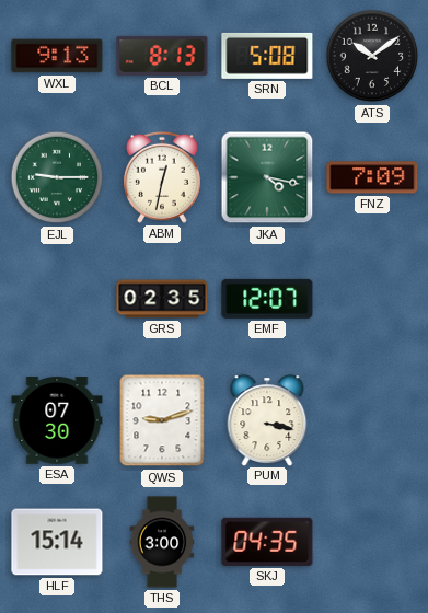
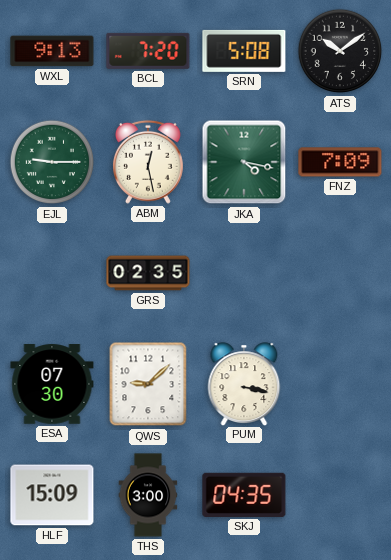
BCL: 8:13 -> 7:20 (148, 51)
ABM: 12:32 -> 12:28 (148, 162)
EMF: 12:07 -> none (267, 299)
QWS: 9:12 -> 9:08 (148, 384)
HLF: 15:14 -> 15:09 (52, 495)
